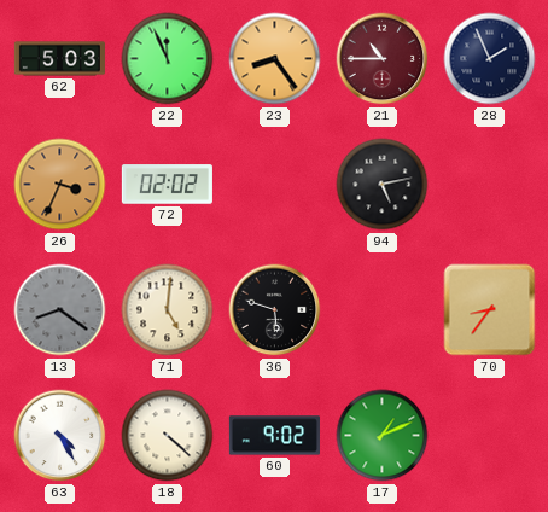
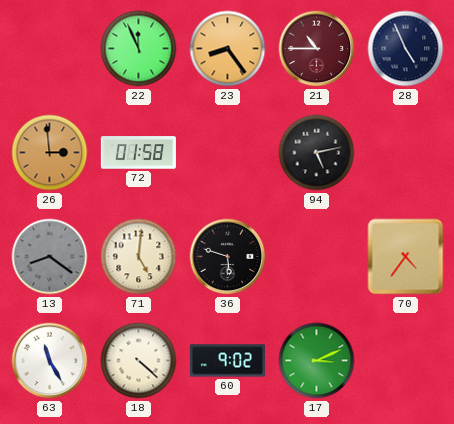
62: 5:03 -> none (59, 59)
28: 1:56 -> 4:56 (406, 49)
26: 3:34 -> 2:59 (50, 153)
72: 02:02 -> 01:58 (138, 153)
70: 8:36 -> 4:36 (406, 257)
63: 4:25 -> 11:25 (50, 361)
17: 1:11 -> 3:11 (317, 361)
